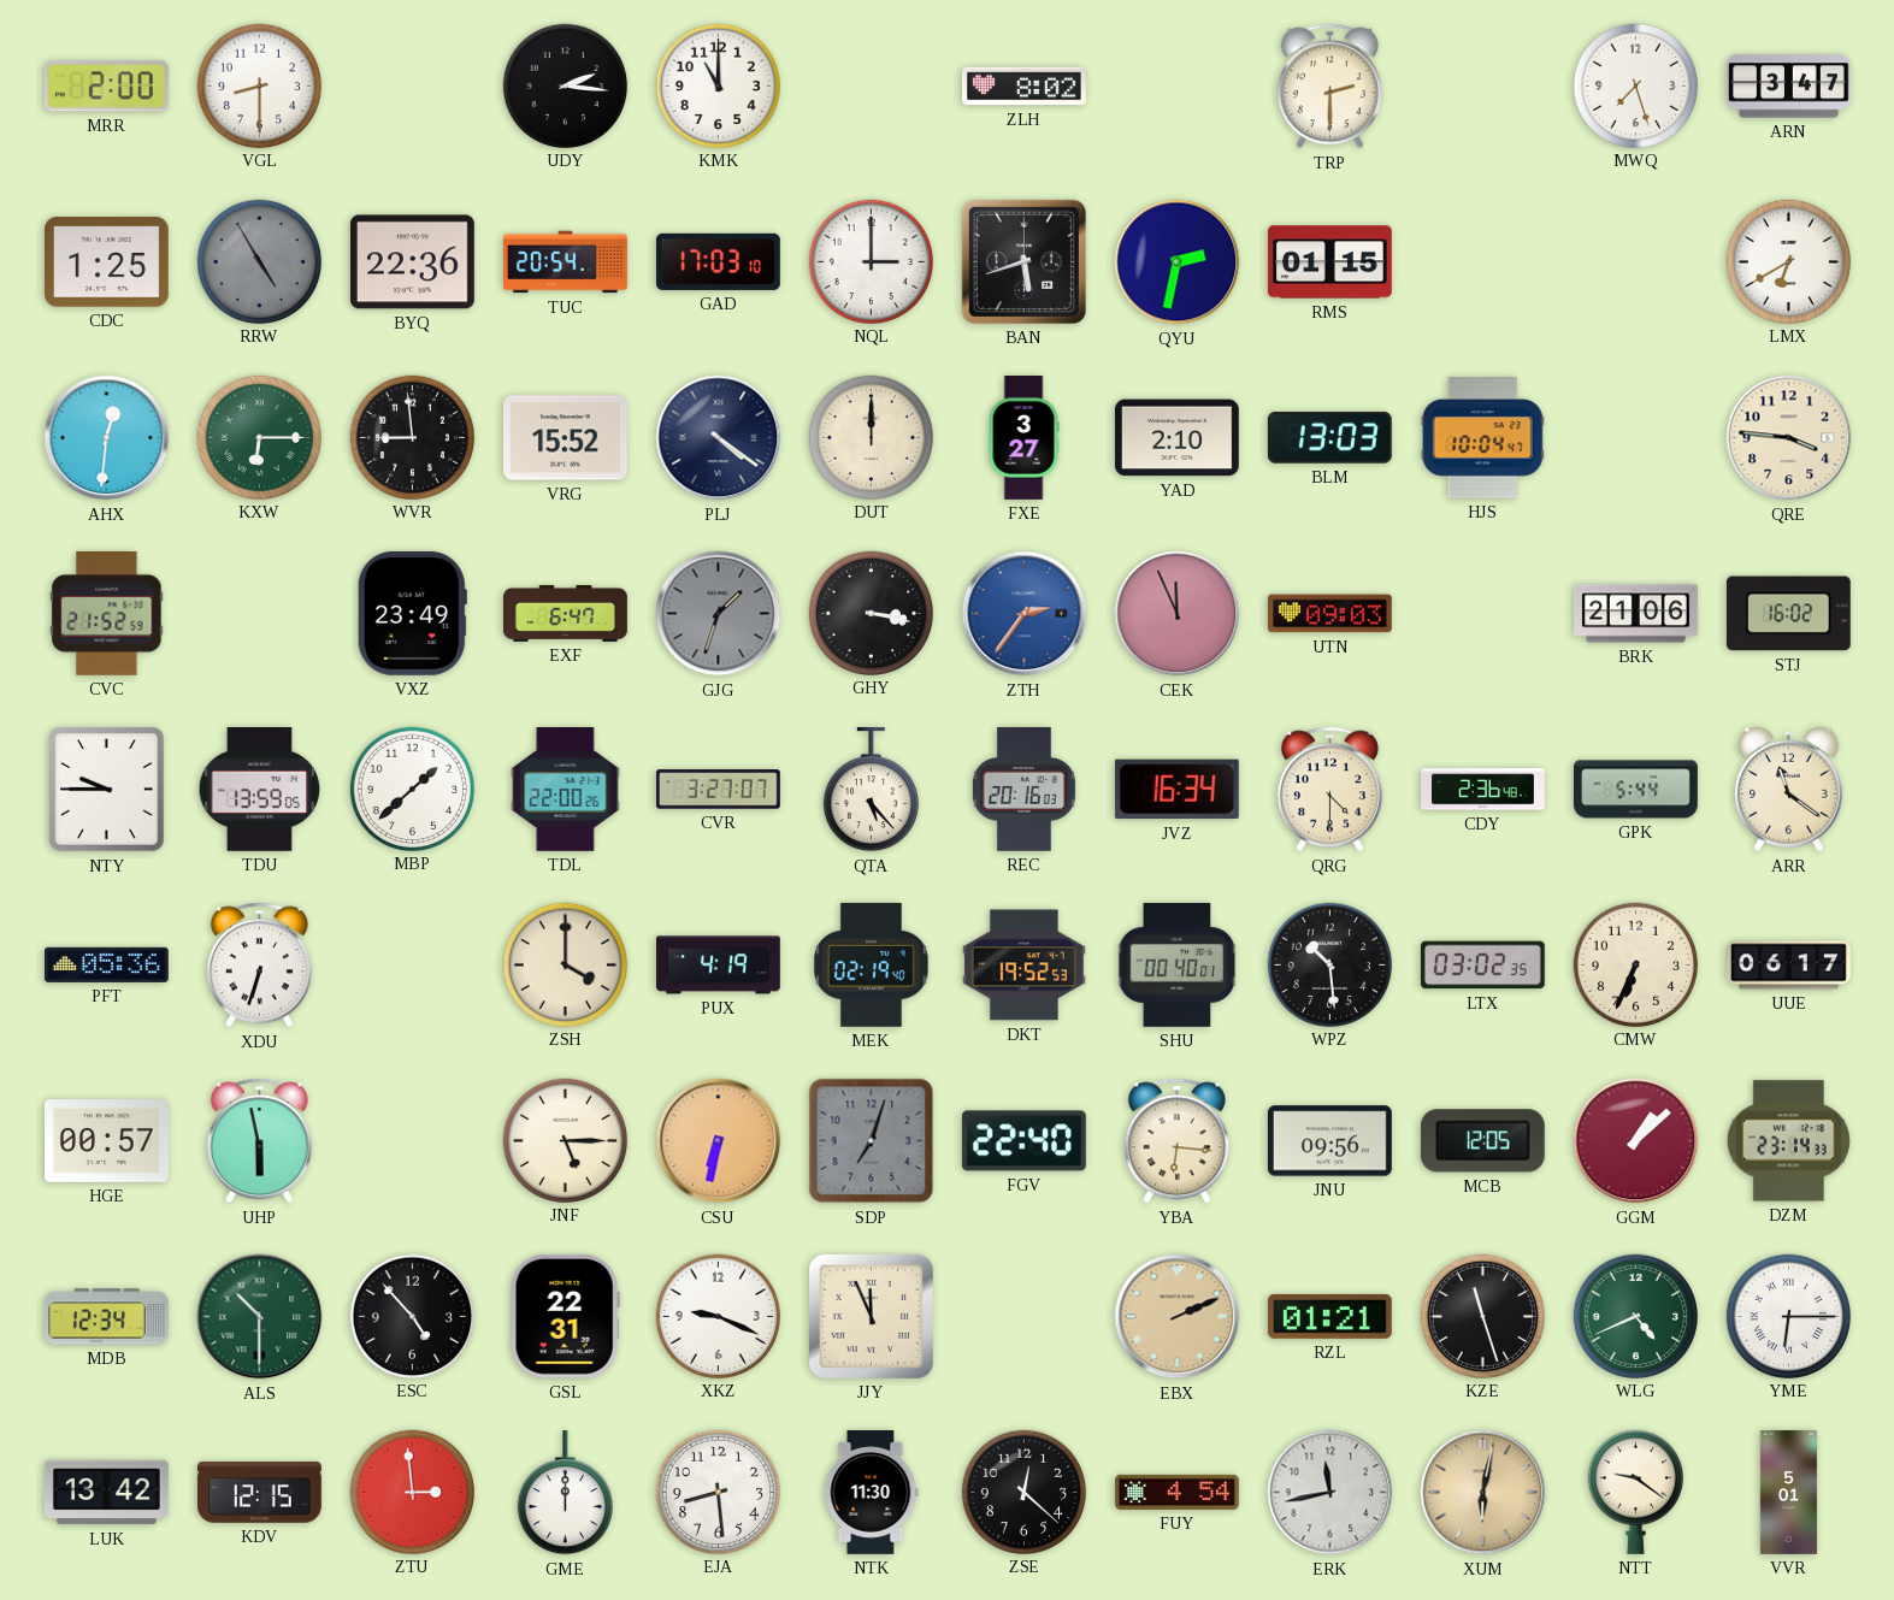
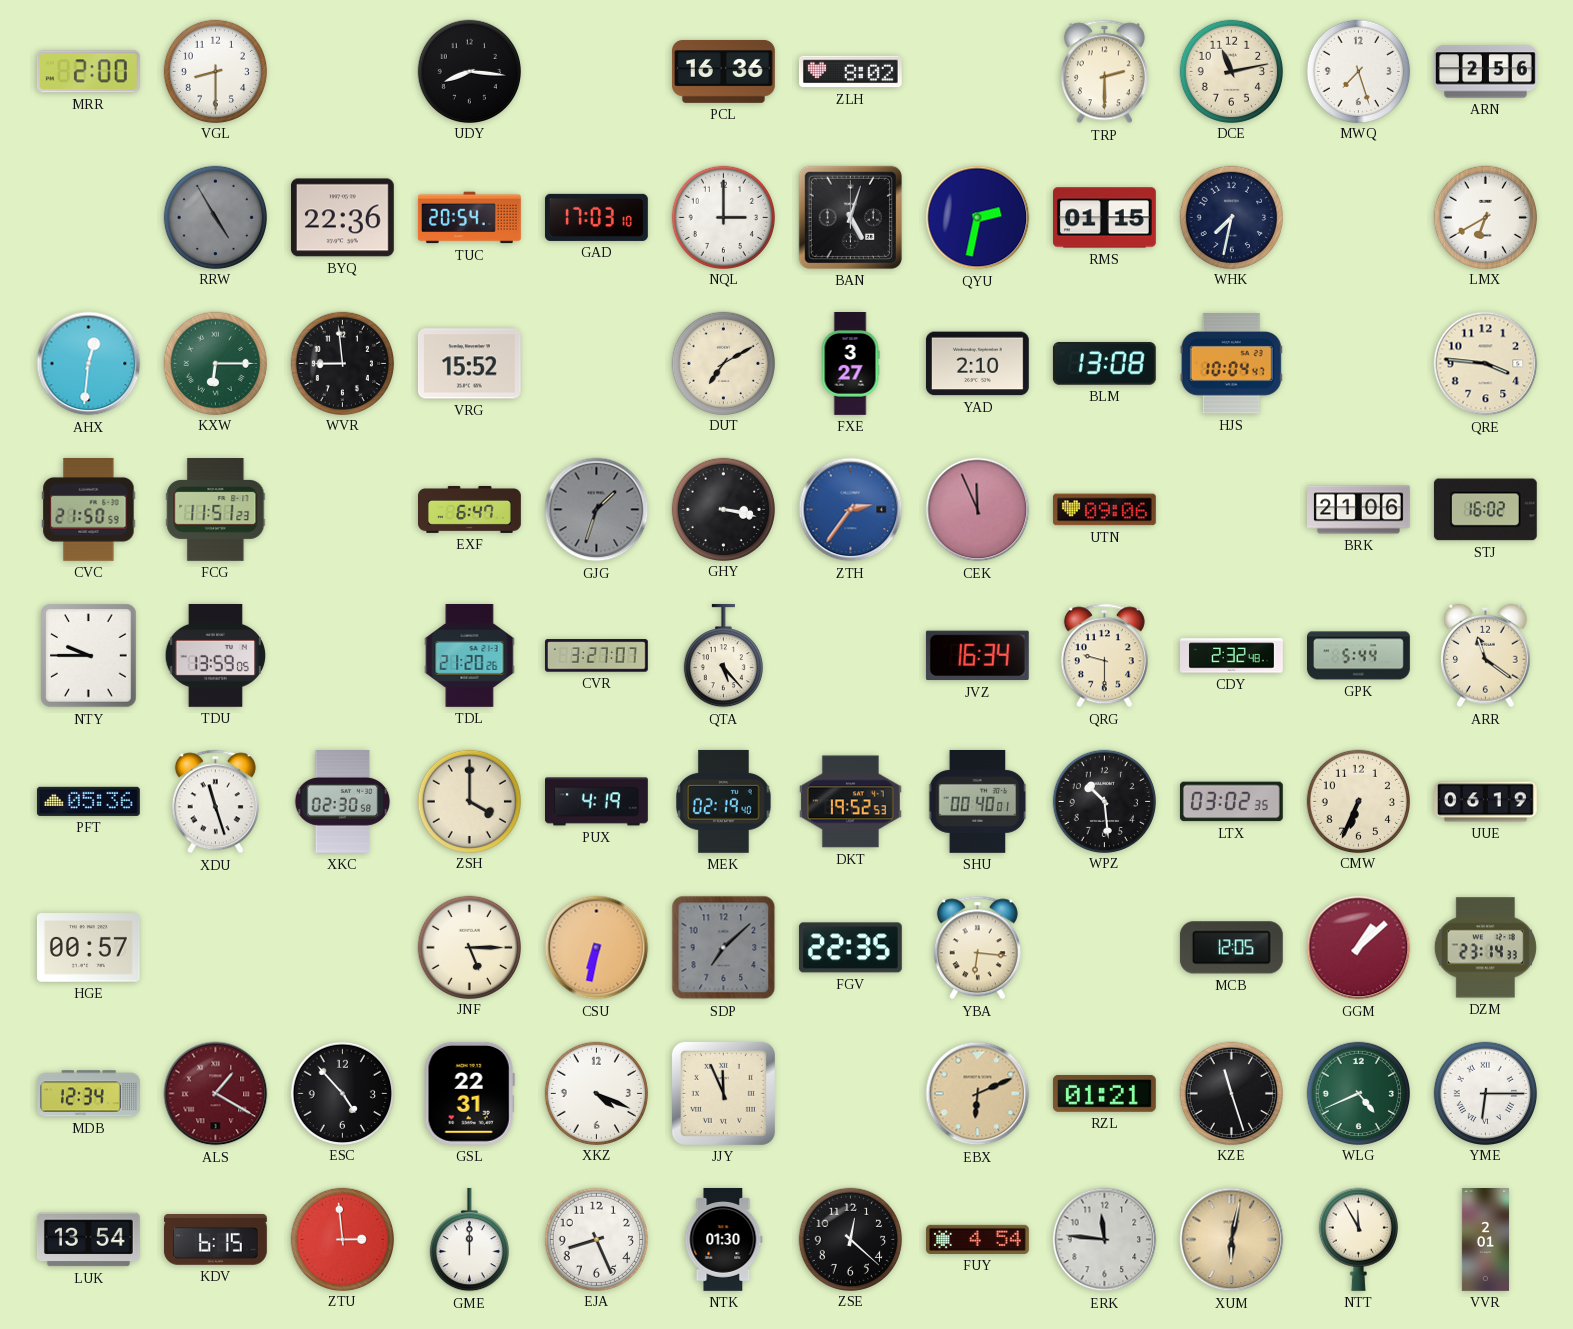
UDY: 2:16 -> 8:16 (469, 71)
KMK: 11:00 -> none (718, 85)
PCL: none -> 16:36 (724, 71)
DCE: none -> 11:13 (1231, 71)
ARN: 3:47 -> 2:56 (1486, 72)
CDC: 1:25 -> none (106, 262)
BAN: 5:42 -> 5:03 (850, 217)
WHK: none -> 7:32 (1231, 217)
PLJ: 4:21 -> none (719, 438)
DUT: 12:00 -> 7:10 (723, 363)
BLM: 13:03 -> 13:08 (1104, 363)
CVC: 21:52 -> 21:50 (89, 509)
FCG: none -> 11:51 (216, 510)
VXZ: 23:49 -> none (412, 613)
UTN: 09:03 -> 09:06 (1104, 510)
MBP: 1:38 -> none (412, 789)
TDL: 22:00 -> 21:20 (470, 656)
REC: 20:16 -> none (1023, 789)
QRG: 4:30 -> 9:30 (1104, 656)
CDY: 2:36 -> 2:32 (1232, 656)
XDU: 6:33 -> 11:27 (215, 802)
XKC: none -> 02:30 (343, 802)
UUE: 06:17 -> 06:19 (1486, 802)
UHP: 5:58 -> none (259, 1141)
SDP: 7:03 -> 7:08 (724, 948)
FGV: 22:40 -> 22:35 (850, 948)
JNU: 09:56 -> none (1329, 1141)
ALS: 10:30 -> 1:20 (216, 1094)
ALS dial: green -> burgundy (216, 1094)
XKZ: 9:19 -> 4:19 (596, 1093)
EBX: 2:11 -> 6:11 (978, 1094)
LUK: 13:42 -> 13:54 (88, 1240)
KDV: 12:15 -> 6:15 (215, 1240)
EJA: 8:29 -> 8:26 (596, 1239)
NTK: 11:30 -> 01:30 (724, 1240)
ERK: 11:43 -> 11:46 (1105, 1240)
NTT: 9:21 -> 11:55 (1358, 1239)
VVR: 5:01 -> 2:01 (1485, 1240)
